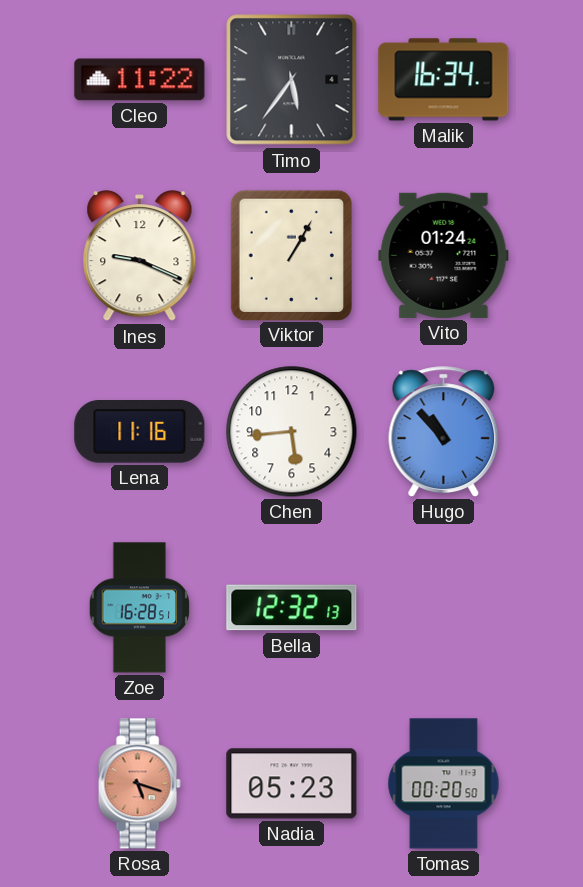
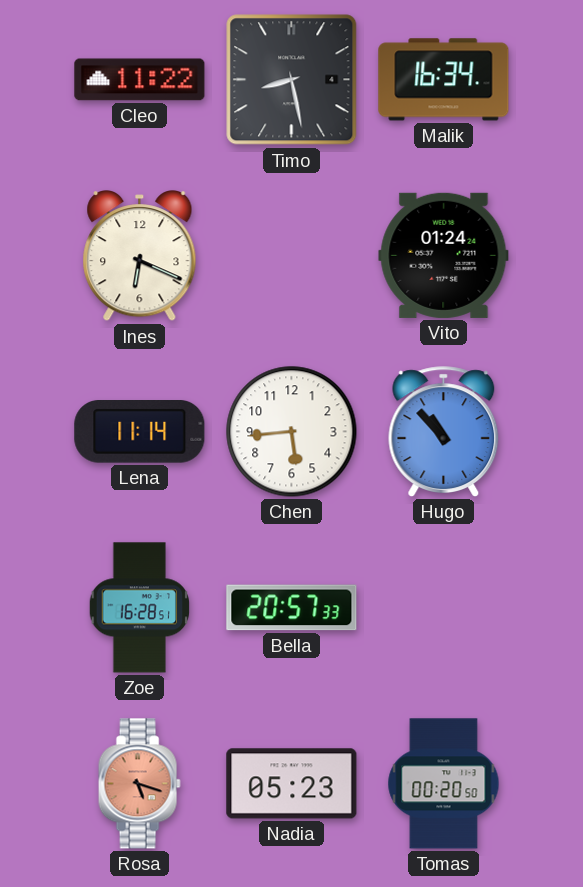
Timo: 5:36 -> 8:28 (292, 80)
Ines: 9:19 -> 6:19 (140, 256)
Viktor: 1:05 -> none (291, 255)
Lena: 11:16 -> 11:14 (140, 432)
Bella: 12:32 -> 20:57 (292, 608)
